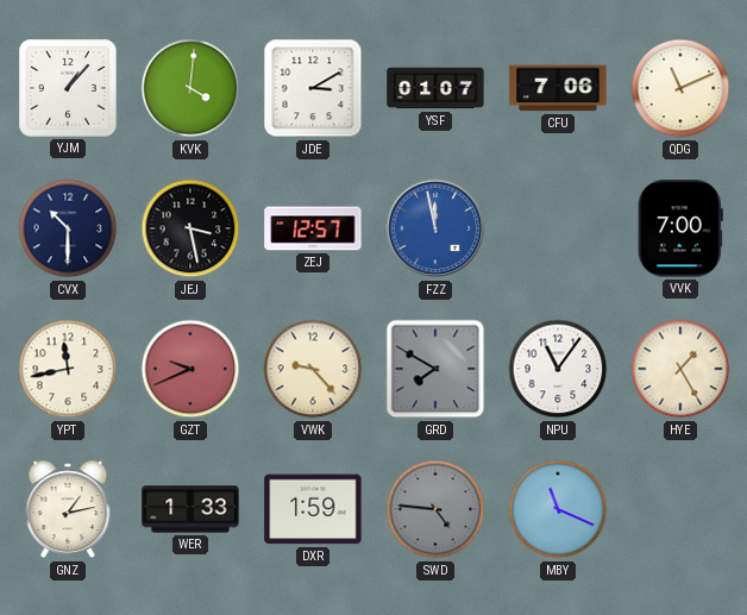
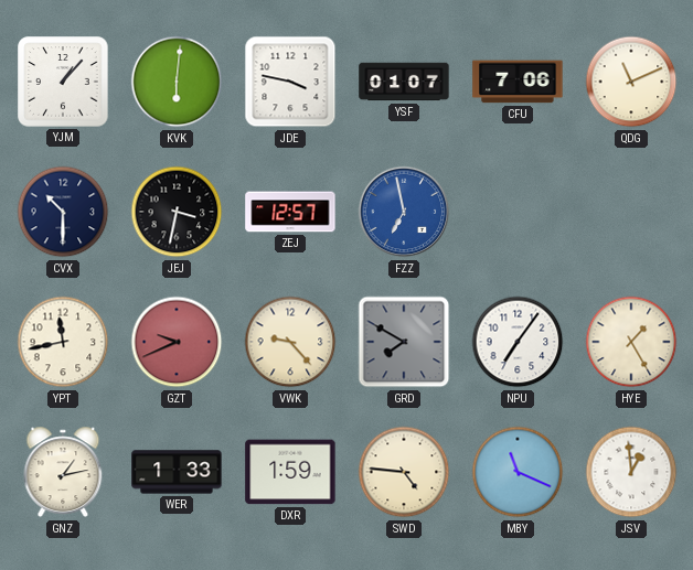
KVK: 4:01 -> 6:01 (177, 82)
JDE: 3:10 -> 3:47 (290, 82)
JEJ: 3:28 -> 3:32 (177, 212)
FZZ: 11:58 -> 6:58 (404, 212)
VVK: 7:00 -> none (680, 228)
NPU: 11:06 -> 7:06 (518, 342)
SWD dial: grey -> cream (404, 472)
JSV: none -> 12:59 (631, 472)
